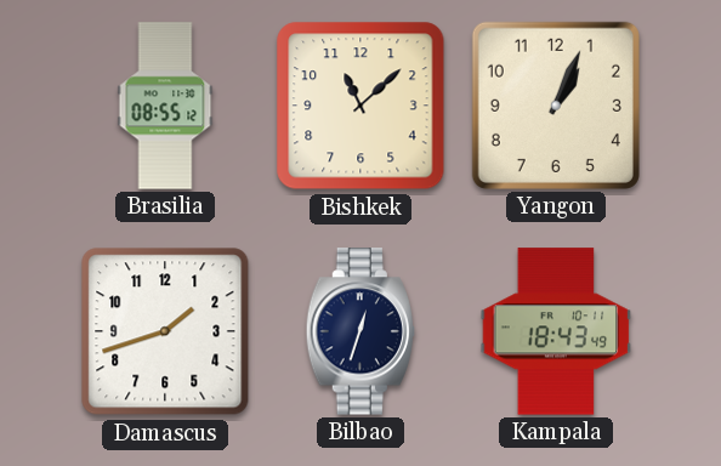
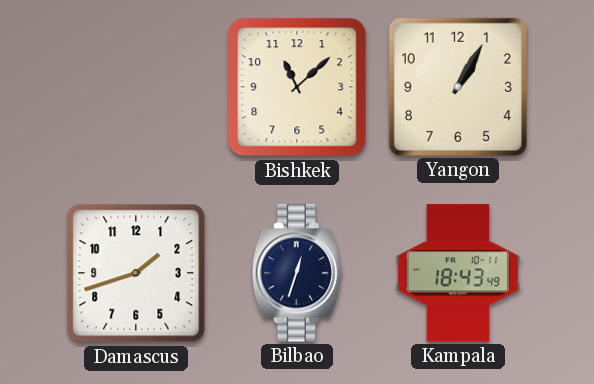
Brasilia: 08:55 -> none (165, 106)
Yangon: 1:04 -> 1:05 (458, 87)
